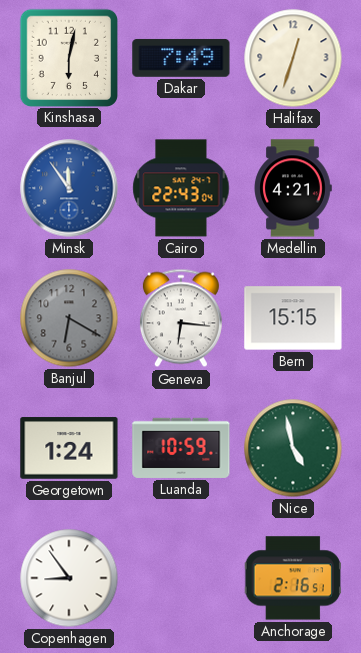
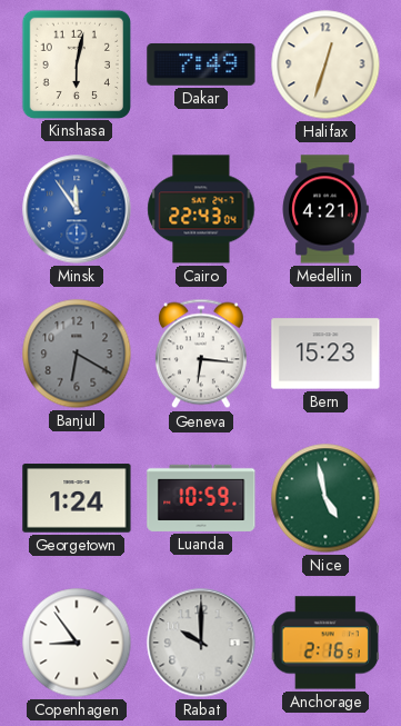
Bern: 15:15 -> 15:23 (325, 354)
Rabat: none -> 10:00 (201, 643)
